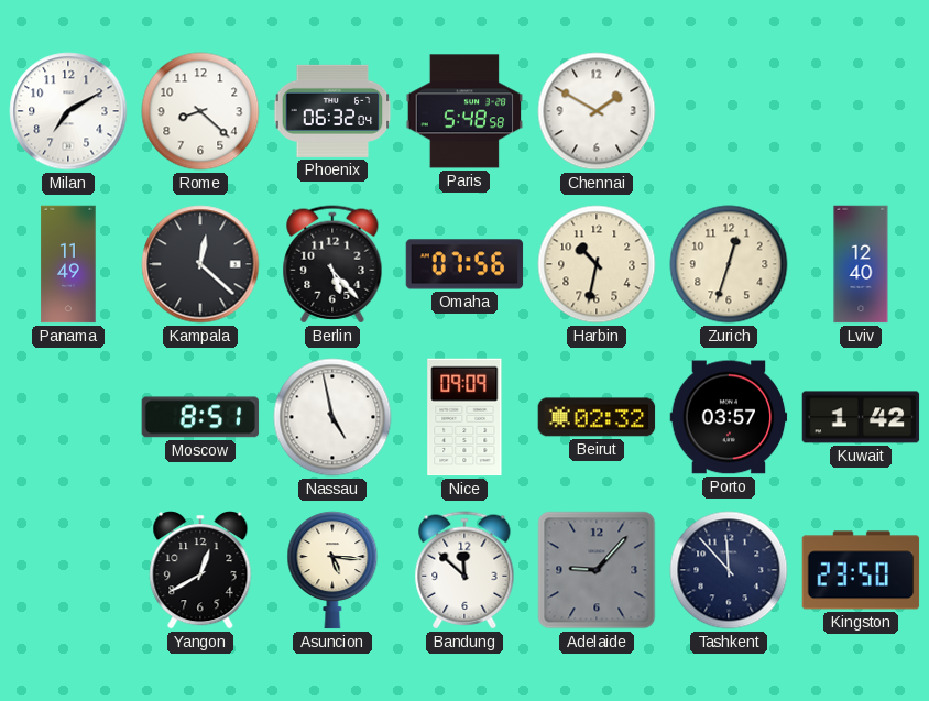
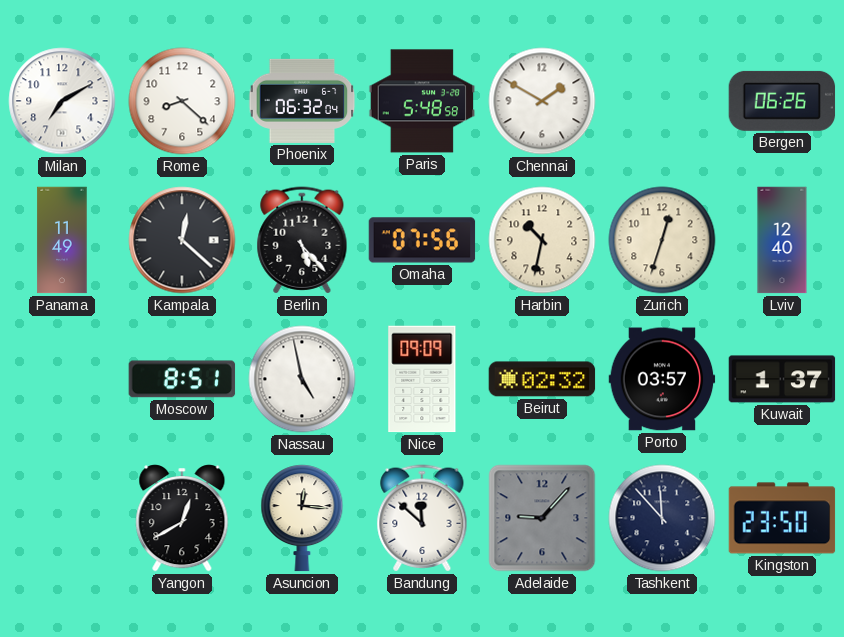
Bergen: none -> 06:26 (782, 101)
Kuwait: 1:42 -> 1:37 (782, 379)
Asuncion: 5:16 -> 12:16 (302, 518)
